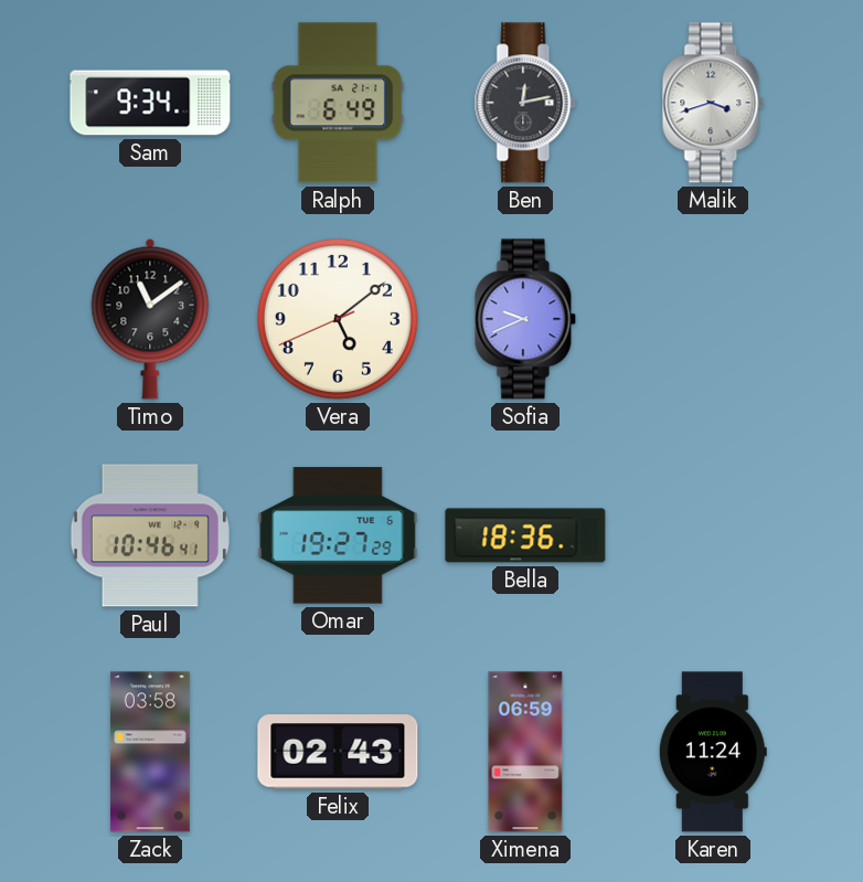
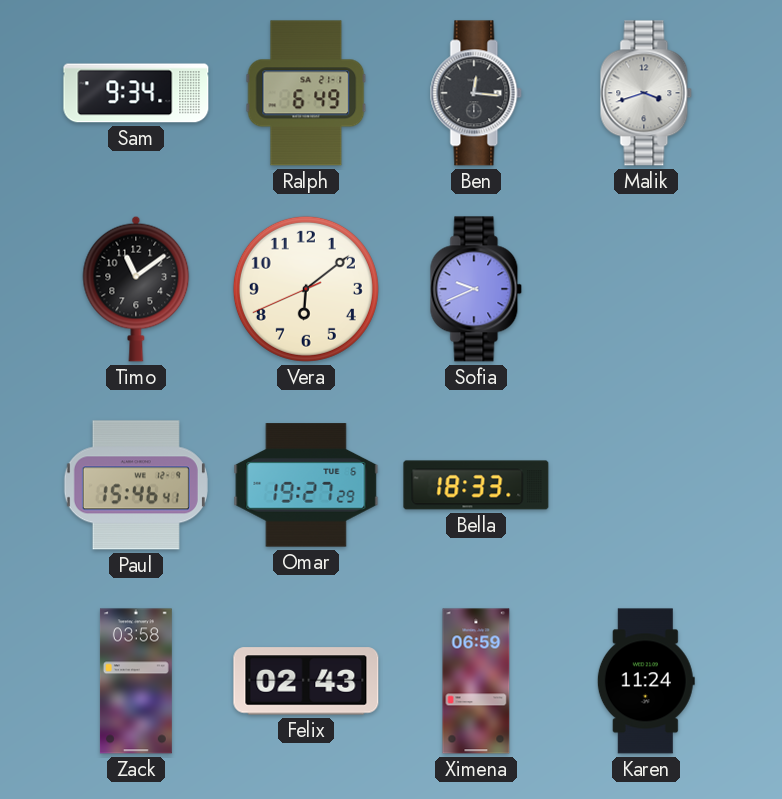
Ben: 12:13 -> 12:16 (476, 93)
Vera: 5:08 -> 6:08 (306, 289)
Paul: 10:46 -> 15:46 (136, 485)
Bella: 18:36 -> 18:33 (476, 485)
